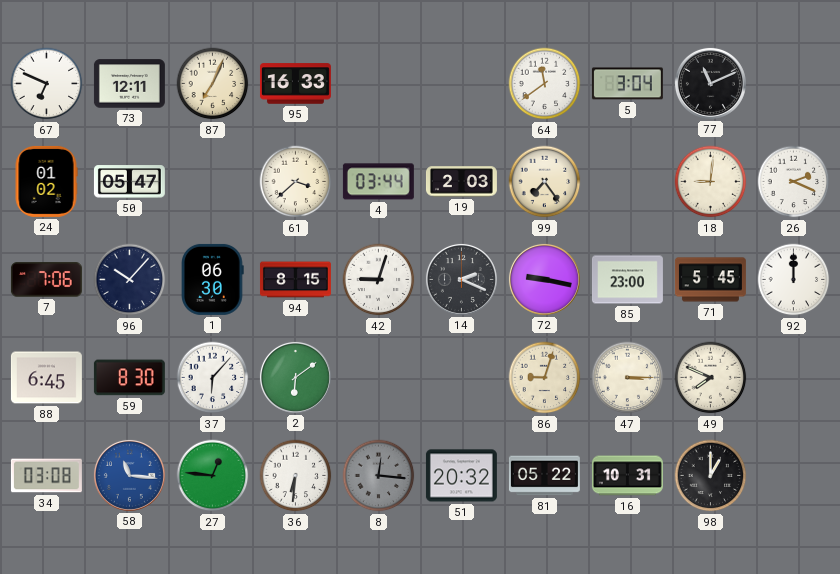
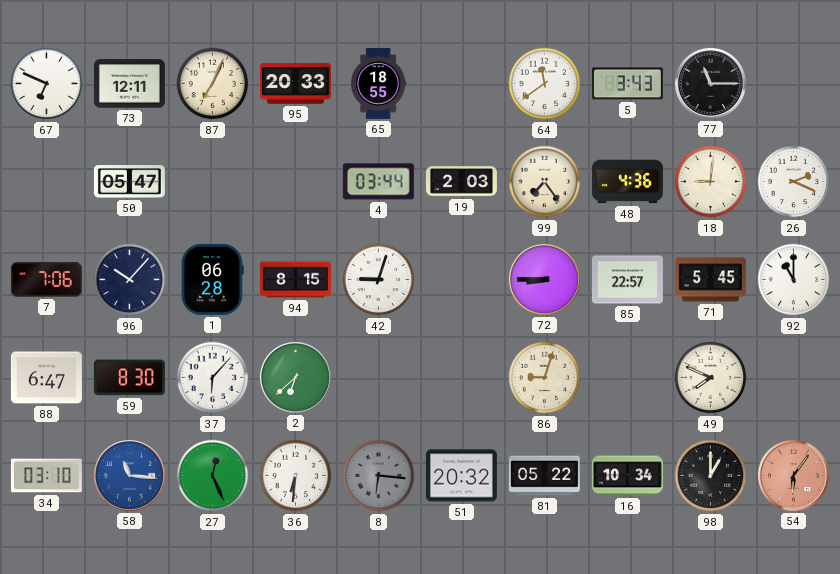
95: 16:33 -> 20:33 (295, 84)
65: none -> 18:55 (379, 83)
5: 3:04 -> 3:43 (627, 84)
77: 11:11 -> 11:15 (710, 83)
24: 01:02 -> none (46, 181)
61: 3:38 -> none (296, 182)
48: none -> 4:36 (627, 182)
1: 06:30 -> 06:28 (213, 279)
14: 2:19 -> none (461, 279)
72: 9:17 -> 8:45 (544, 279)
85: 23:00 -> 22:57 (627, 280)
92: 12:00 -> 11:00 (794, 280)
88: 6:45 -> 6:47 (46, 378)
2: 6:09 -> 6:38 (295, 377)
47: 3:15 -> none (628, 378)
34: 03:08 -> 03:10 (46, 476)
27: 12:46 -> 12:26 (213, 476)
8: 12:16 -> 6:16 (379, 476)
16: 10:31 -> 10:34 (627, 476)
54: none -> 6:06 (793, 475)
